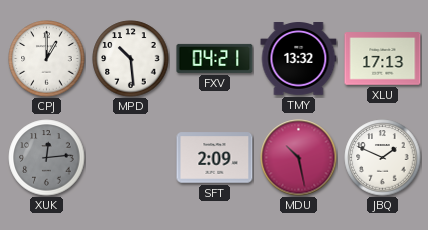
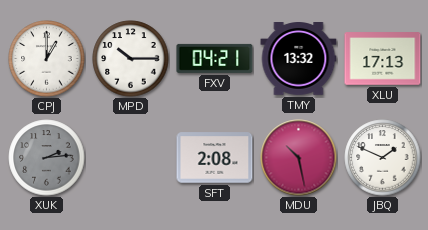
MPD: 10:29 -> 10:15 (131, 59)
XUK: 12:14 -> 2:14 (47, 158)
SFT: 2:09 -> 2:08 (215, 158)
